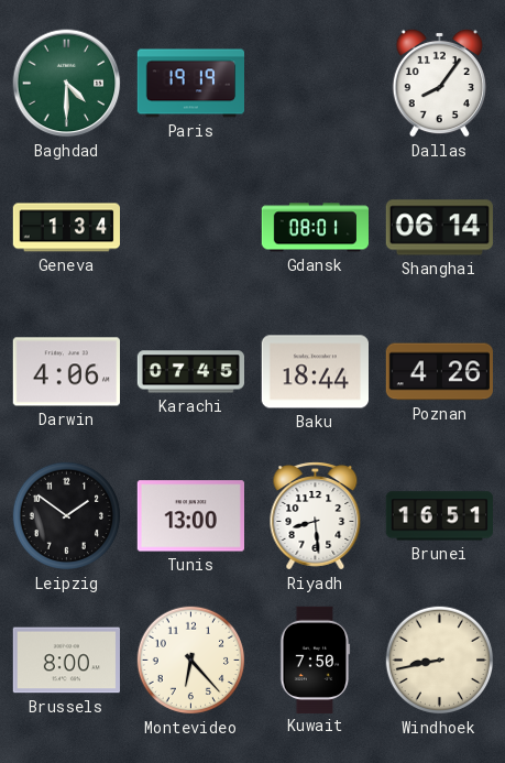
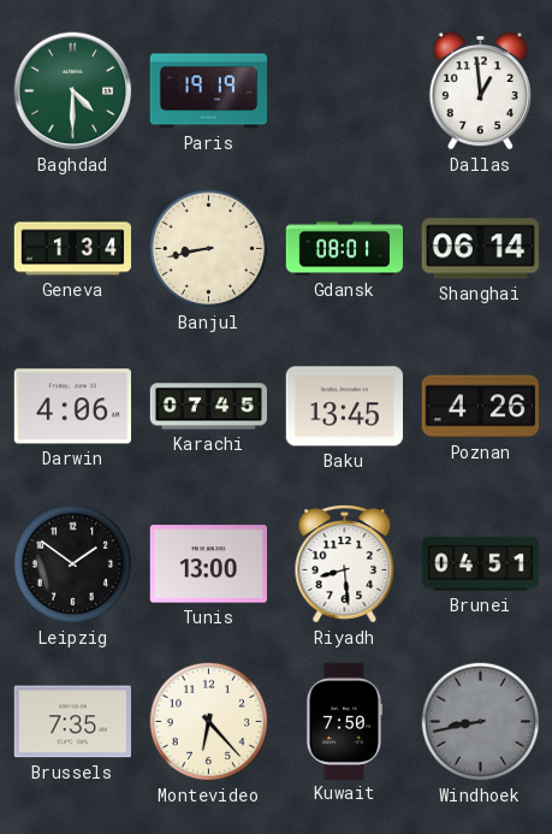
Dallas: 8:06 -> 12:59 (480, 90)
Banjul: none -> 8:43 (209, 249)
Baku: 18:44 -> 13:45 (344, 407)
Brunei: 16:51 -> 04:51 (480, 564)
Brussels: 8:00 -> 7:35 (72, 722)
Windhoek dial: cream -> grey (481, 722)
